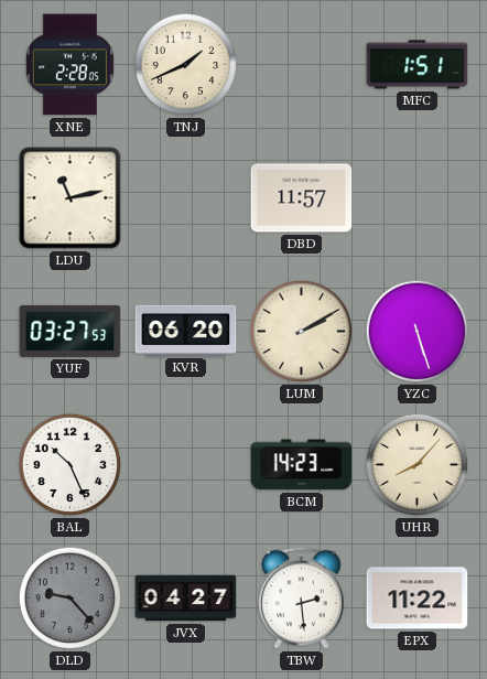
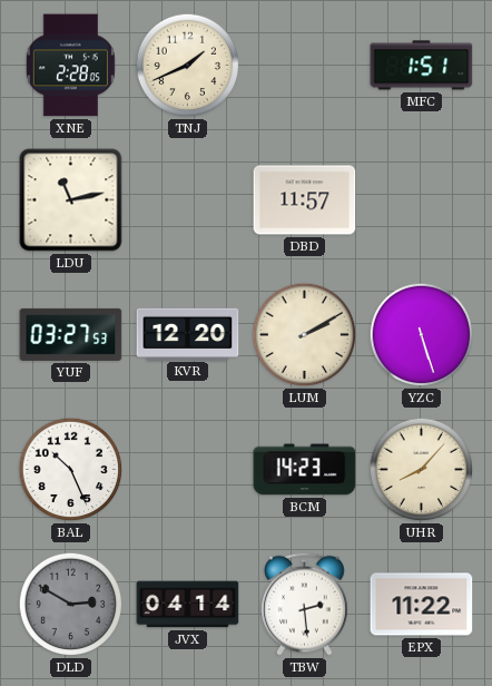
KVR: 06:20 -> 12:20 (188, 334)
DLD: 9:23 -> 2:50 (71, 605)
JVX: 04:27 -> 04:14 (188, 605)
